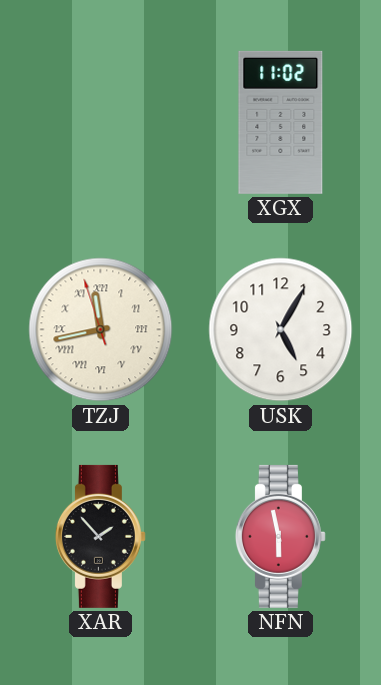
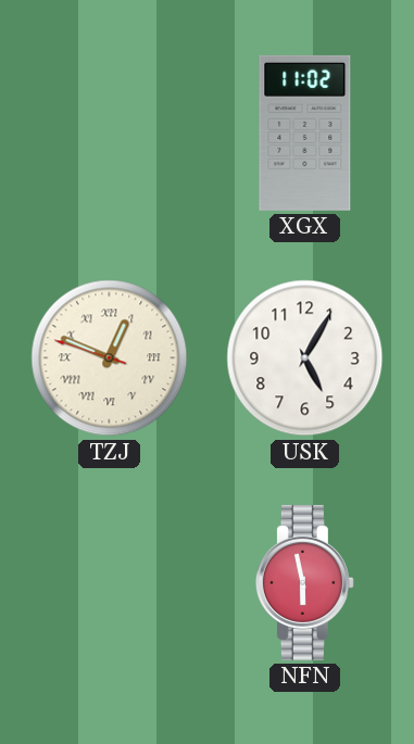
TZJ: 11:42 -> 12:48 (110, 358)
XAR: 1:53 -> none (100, 536)
